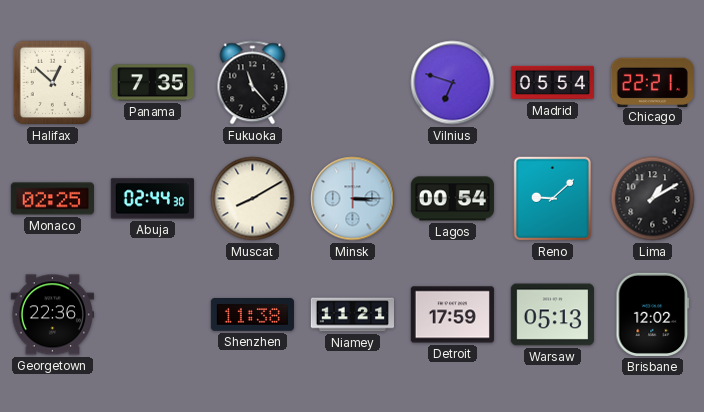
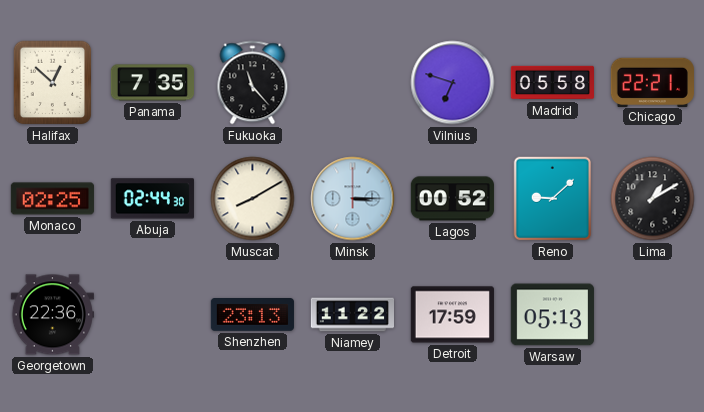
Madrid: 05:54 -> 05:58 (552, 83)
Lagos: 00:54 -> 00:52 (452, 199)
Shenzhen: 11:38 -> 23:13 (252, 315)
Niamey: 11:21 -> 11:22 (352, 315)
Brisbane: 12:02 -> none (653, 314)
